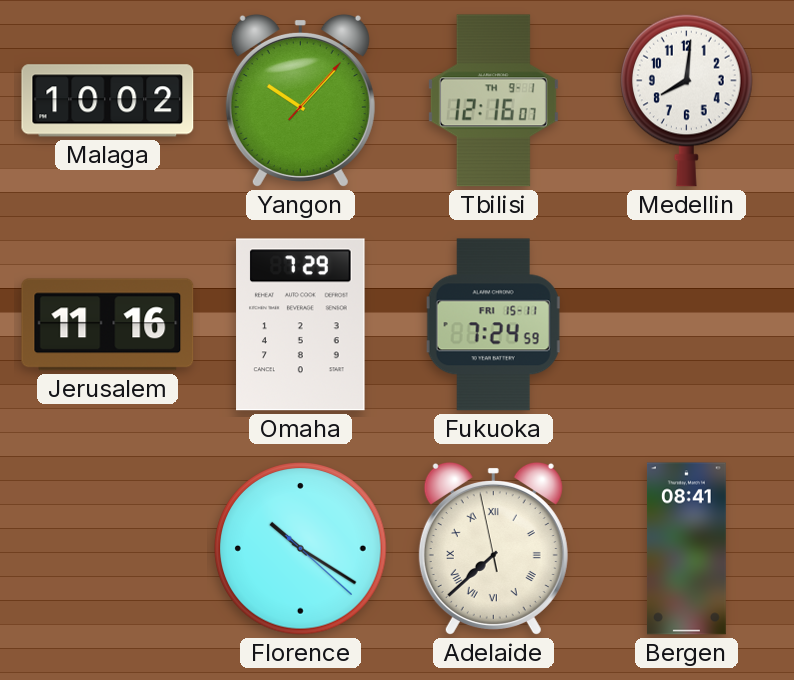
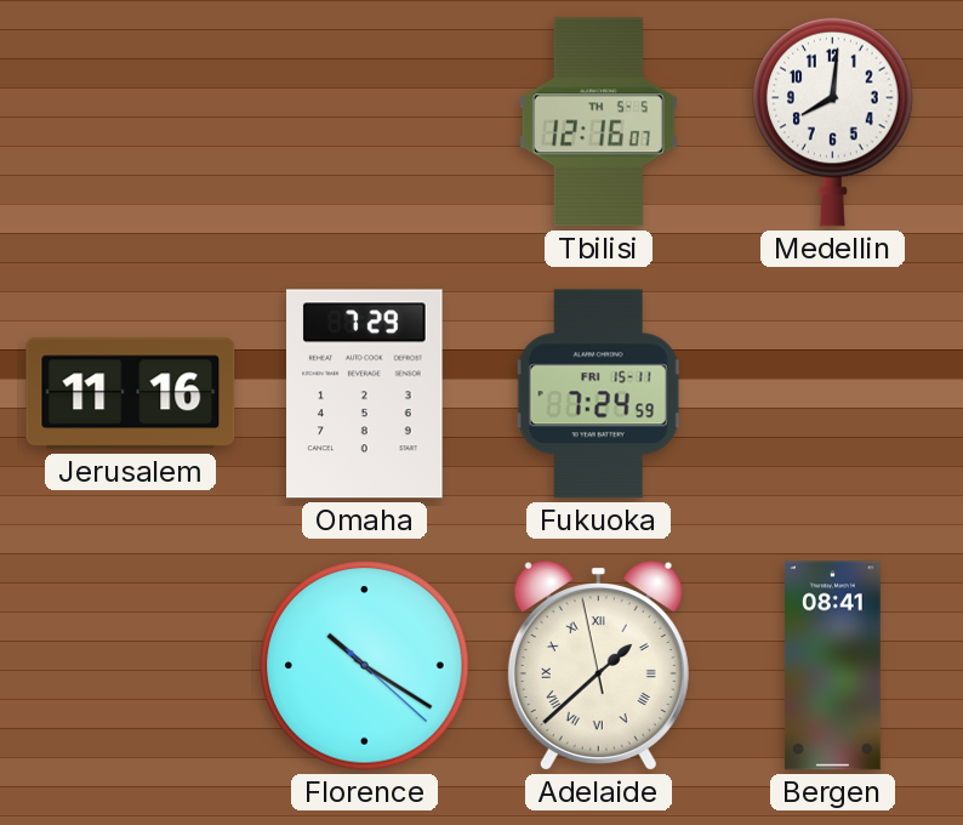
Malaga: 10:02 -> none (108, 101)
Yangon: 10:07 -> none (300, 100)
Tbilisi date: TH 9-1 -> TH 5-5 (598, 123)
Adelaide: 7:37 -> 1:37 (598, 665)
